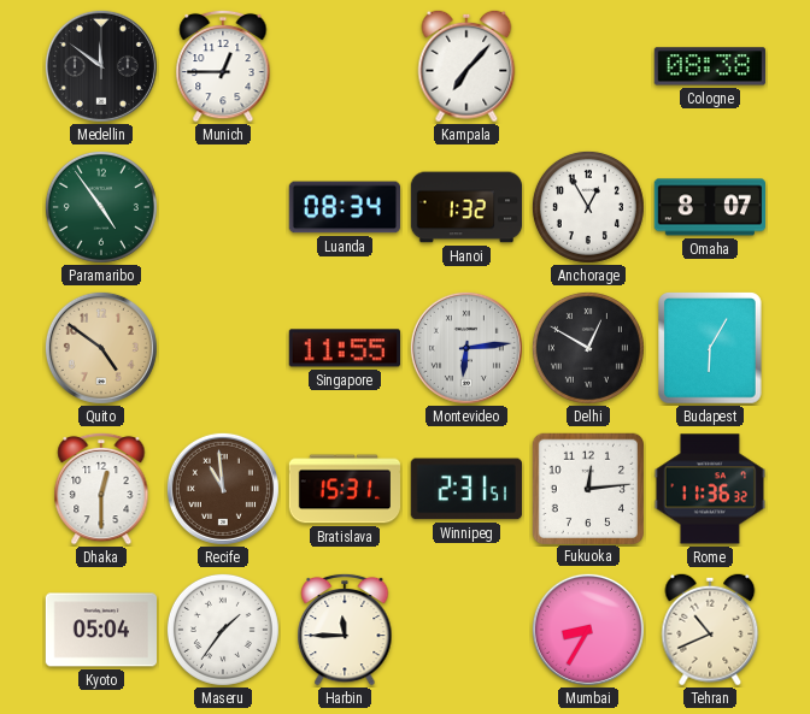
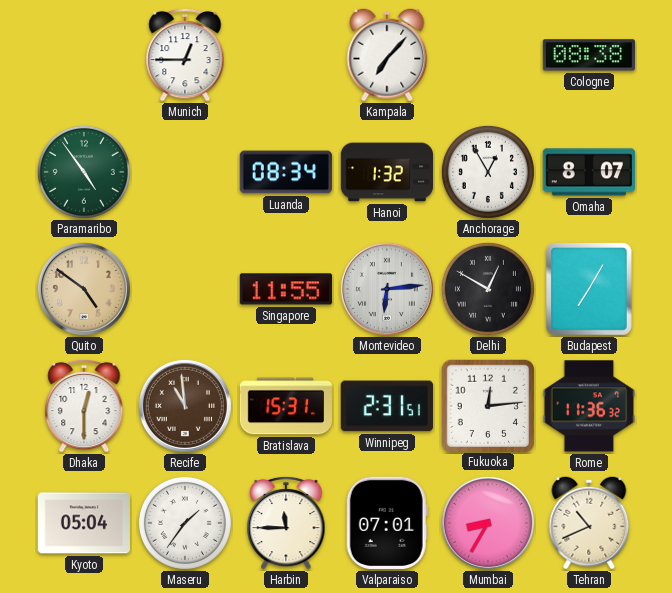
Medellin: 11:51 -> none (101, 66)
Budapest: 6:05 -> 7:05 (590, 290)
Valparaiso: none -> 07:01 (387, 523)
